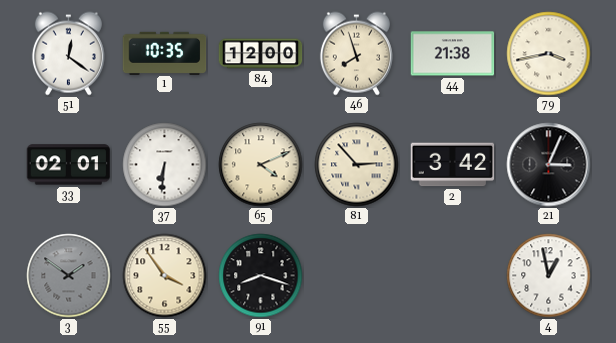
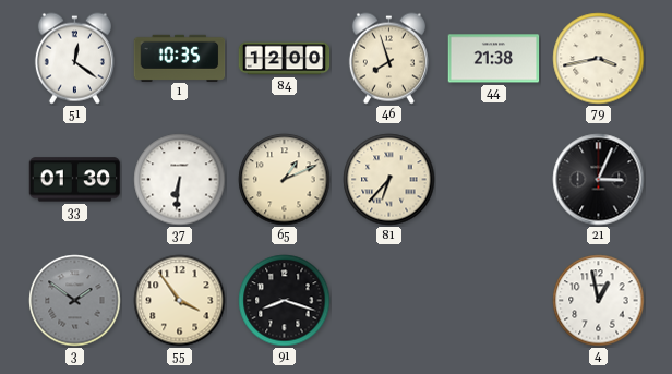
33: 02:01 -> 01:30 (75, 180)
65: 4:11 -> 1:11 (285, 180)
81: 2:53 -> 6:37 (389, 180)
2: 3:42 -> none (453, 165)
